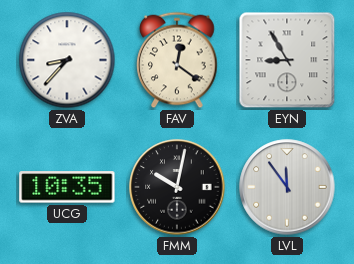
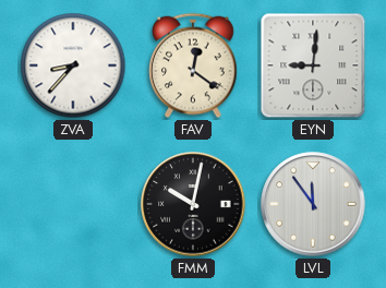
EYN: 8:55 -> 9:01 (313, 65)
UCG: 10:35 -> none (67, 187)
